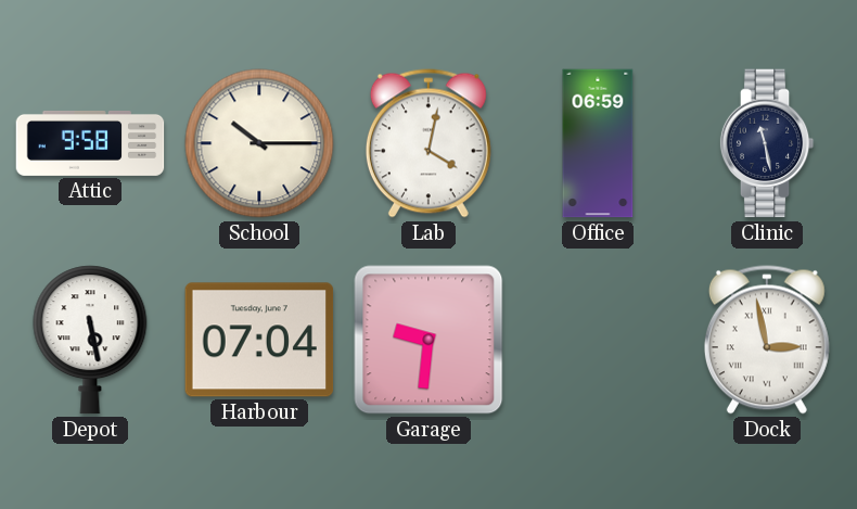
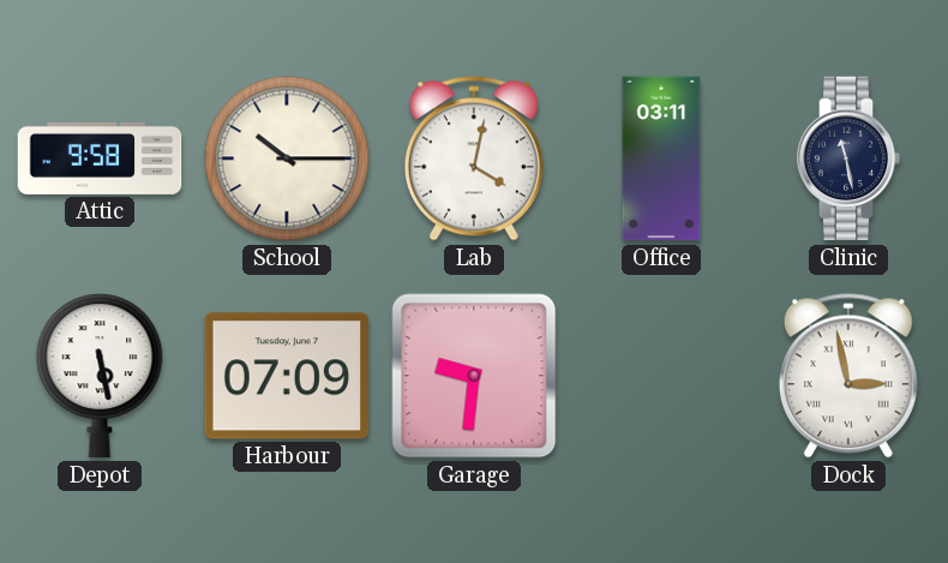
Office: 06:59 -> 03:11 (661, 158)
Harbour: 07:04 -> 07:09 (287, 376)
